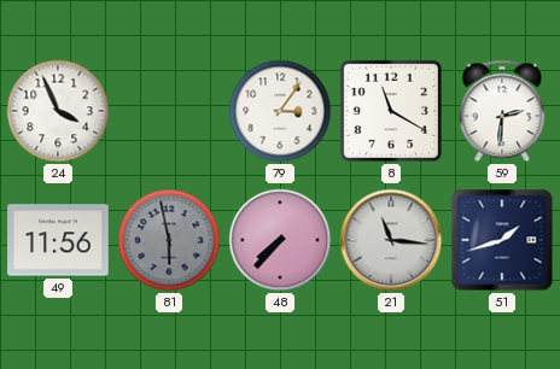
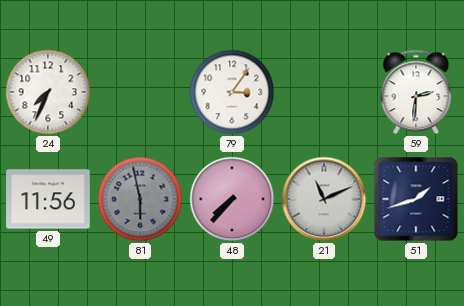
24: 3:56 -> 7:34 (48, 92)
8: 11:20 -> none (391, 111)
21: 11:16 -> 11:11 (324, 199)
